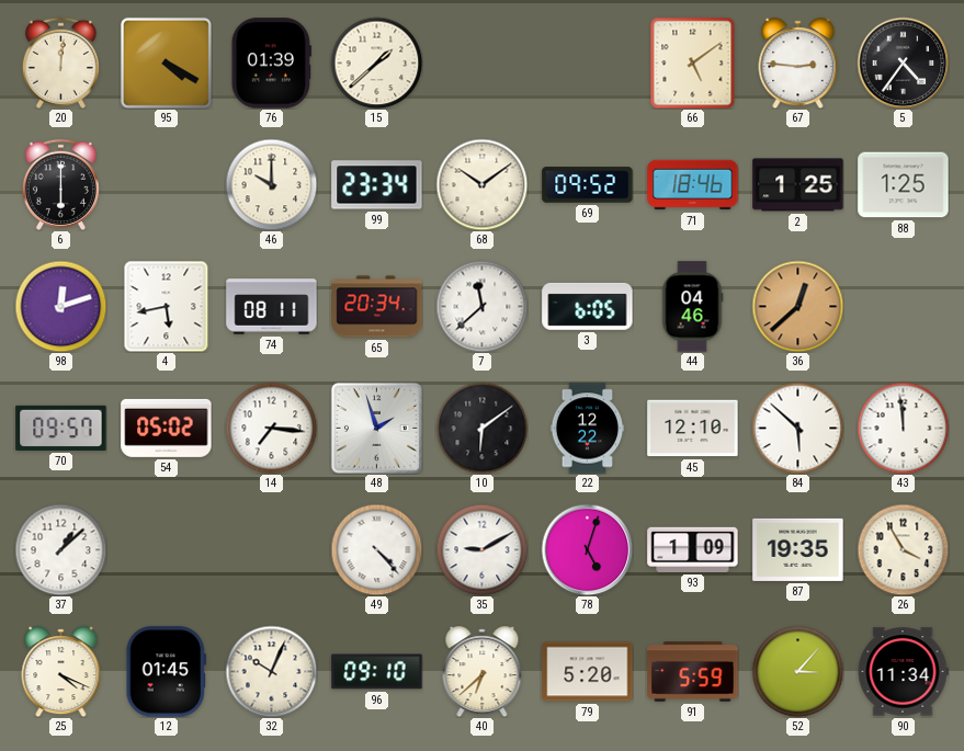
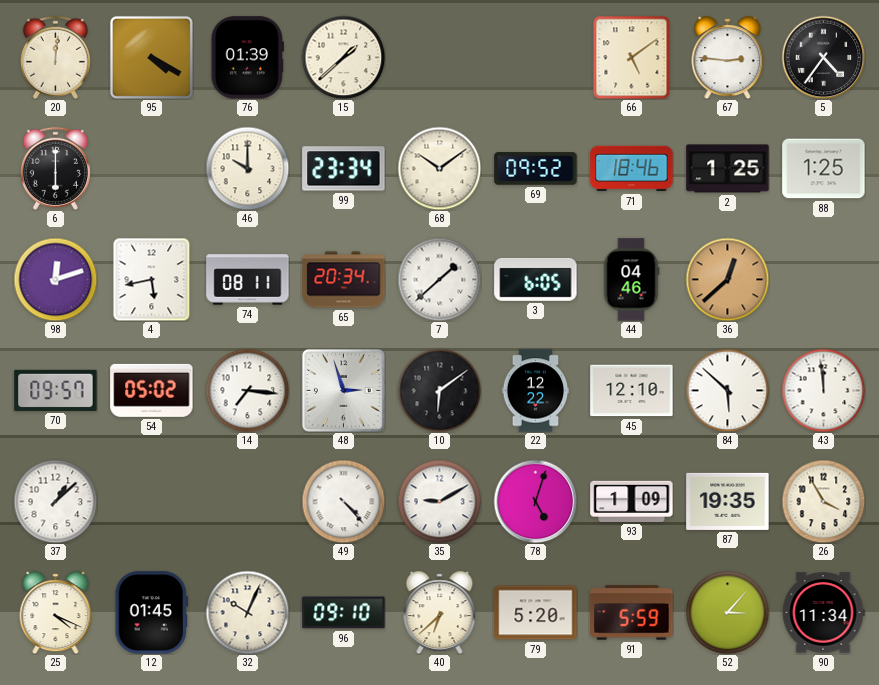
7: 11:38 -> 1:38 (439, 279)
48: 1:57 -> 2:57 (343, 390)
